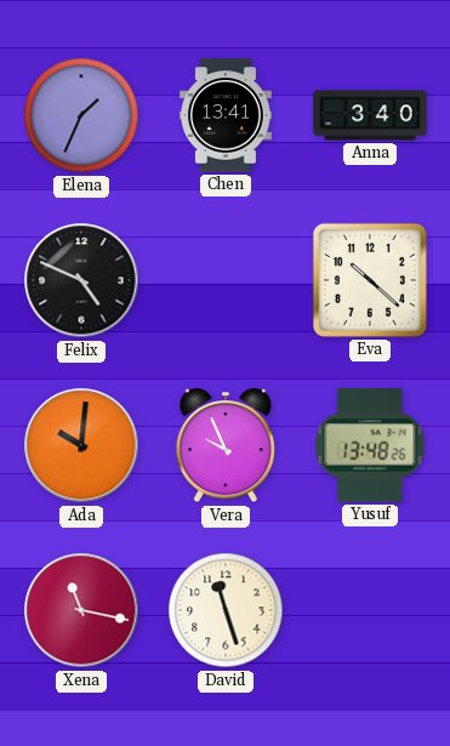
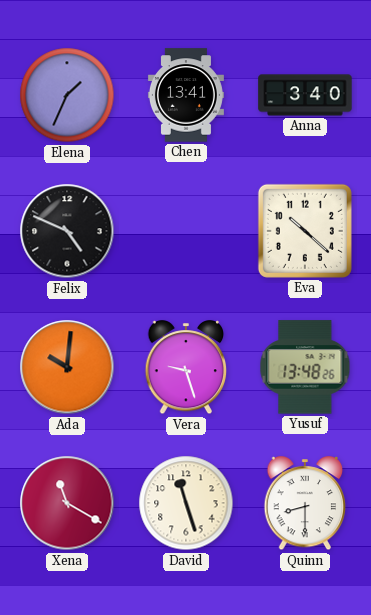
Vera: 9:56 -> 9:27 (186, 368)
Xena: 11:17 -> 11:20 (67, 503)
Quinn: none -> 8:30 (305, 504)
